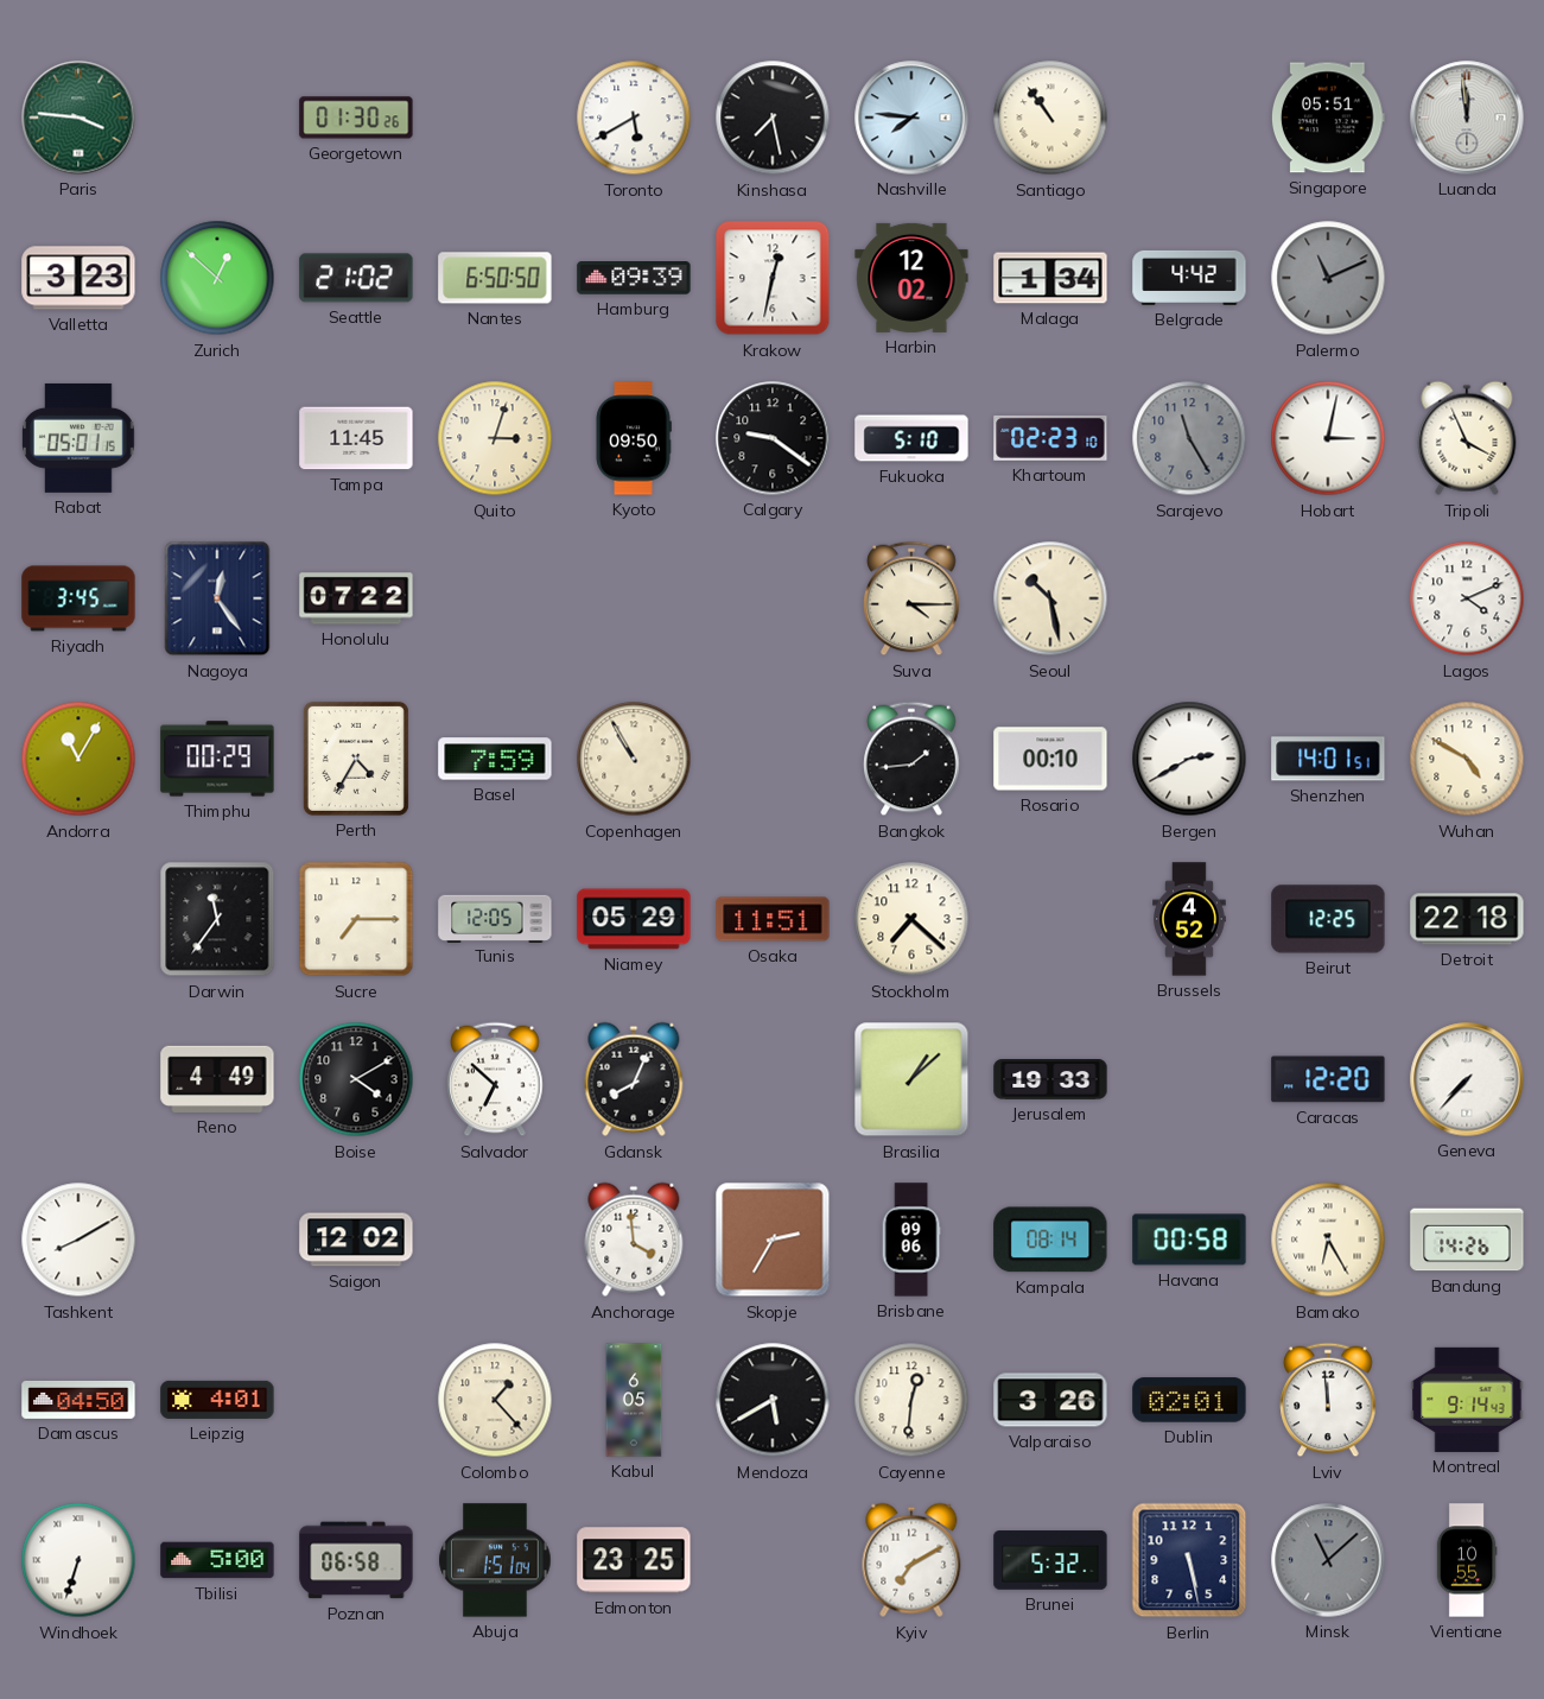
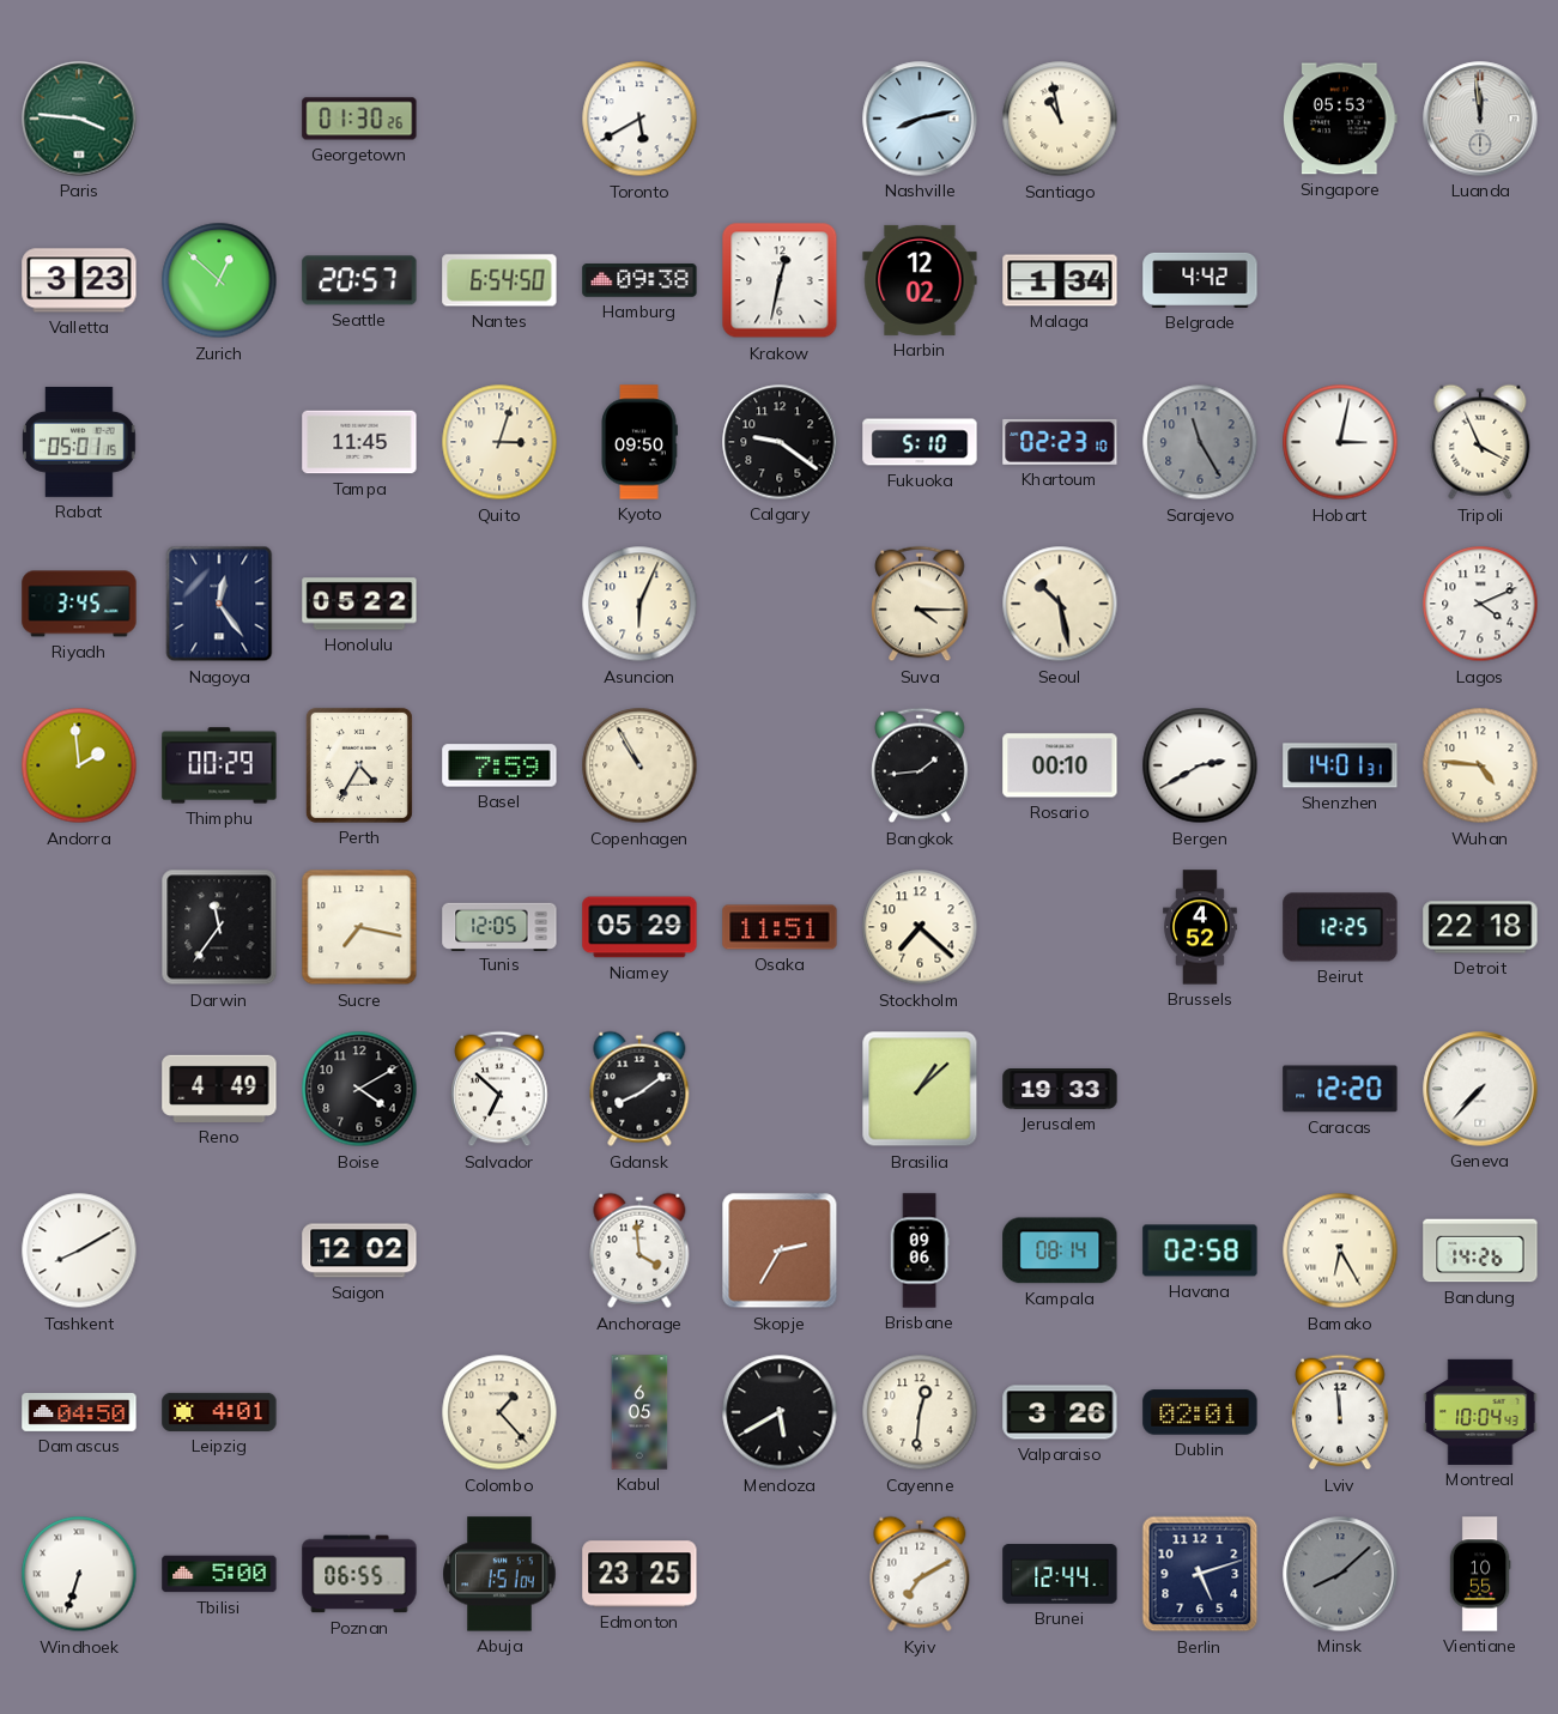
Kinshasa: 7:28 -> none (773, 118)
Nashville: 7:46 -> 8:13 (920, 119)
Santiago: 10:54 -> 10:58 (1060, 119)
Singapore: 05:51 -> 05:53 (1340, 119)
Seattle: 21:02 -> 20:57 (359, 280)
Nantes: 6:50 -> 6:54 (499, 280)
Hamburg: 09:39 -> 09:38 (639, 280)
Palermo: 11:11 -> none (1328, 278)
Honolulu: 07:22 -> 05:22 (359, 604)
Asuncion: none -> 6:04 (639, 604)
Andorra: 11:05 -> 1:59 (79, 765)
Shenzhen: 14:01:51 -> 14:01:31 (1340, 765)
Wuhan: 4:50 -> 4:46 (1480, 765)
Sucre: 7:15 -> 7:17 (359, 927)
Gdansk: 8:04 -> 8:09 (639, 1089)
Havana: 00:58 -> 02:58 (1200, 1250)
Montreal: 9:14 -> 10:04 (1480, 1412)
Poznan: 06:58 -> 06:55 (359, 1574)
Brunei: 5:32 -> 12:44 (1060, 1574)
Berlin: 5:28 -> 5:12 (1200, 1574)
Minsk: 11:08 -> 8:08 (1340, 1574)
